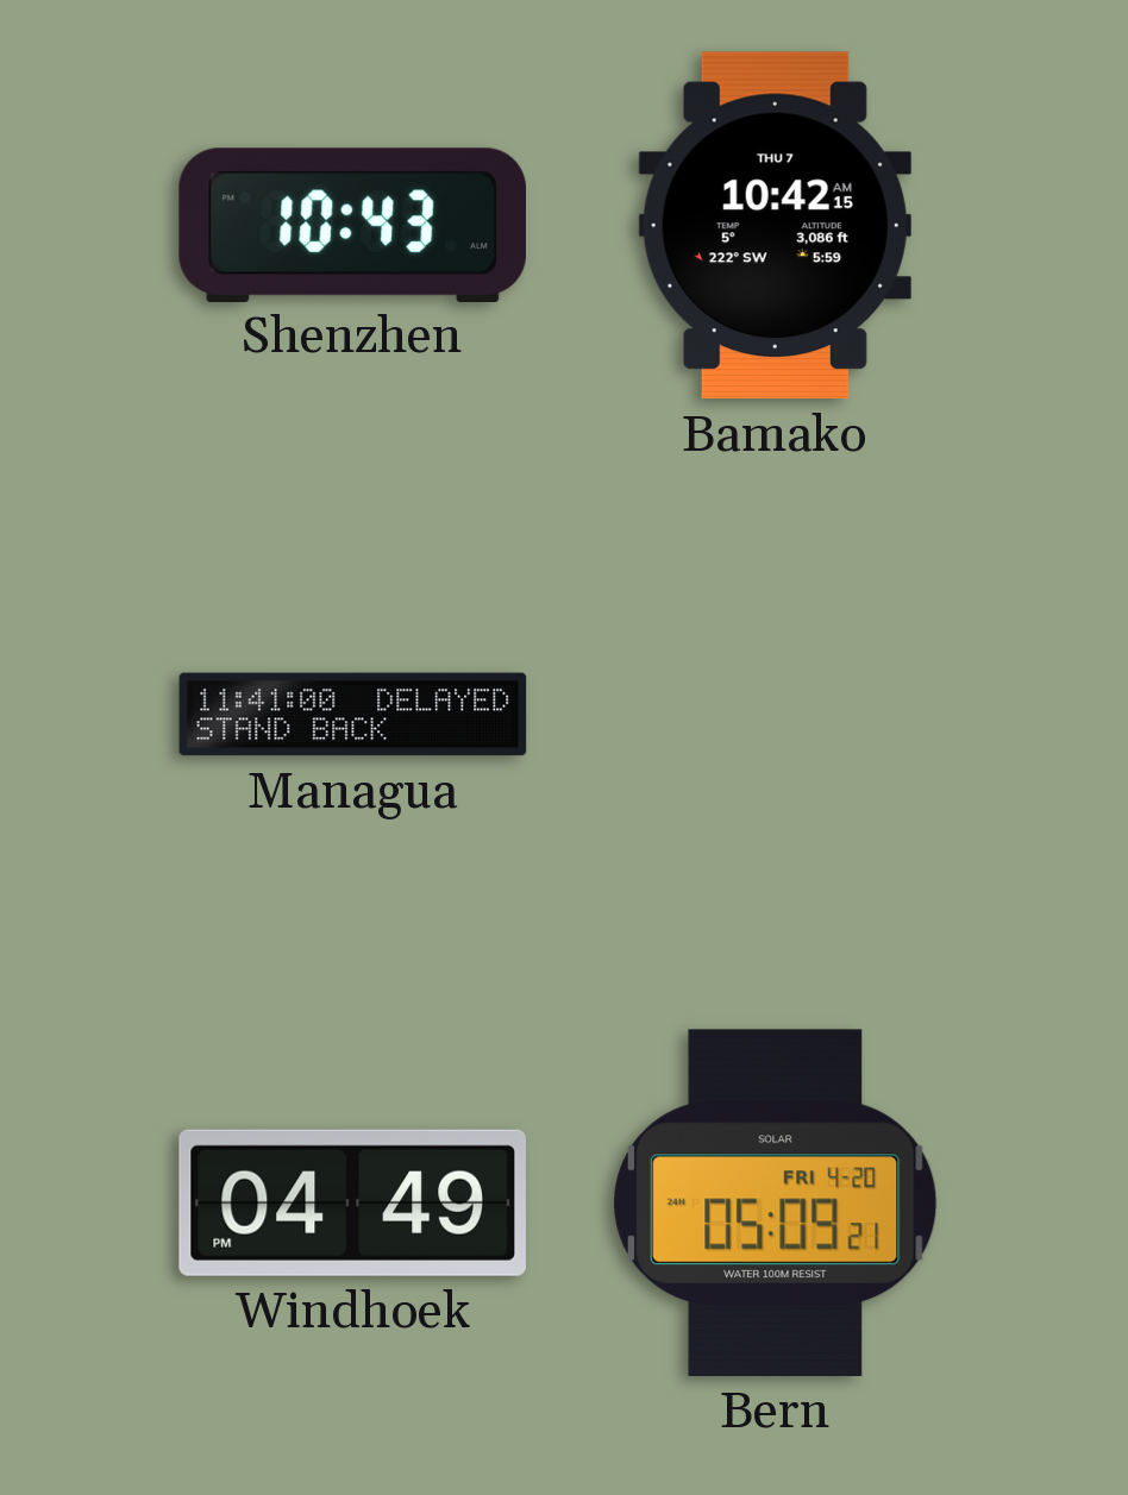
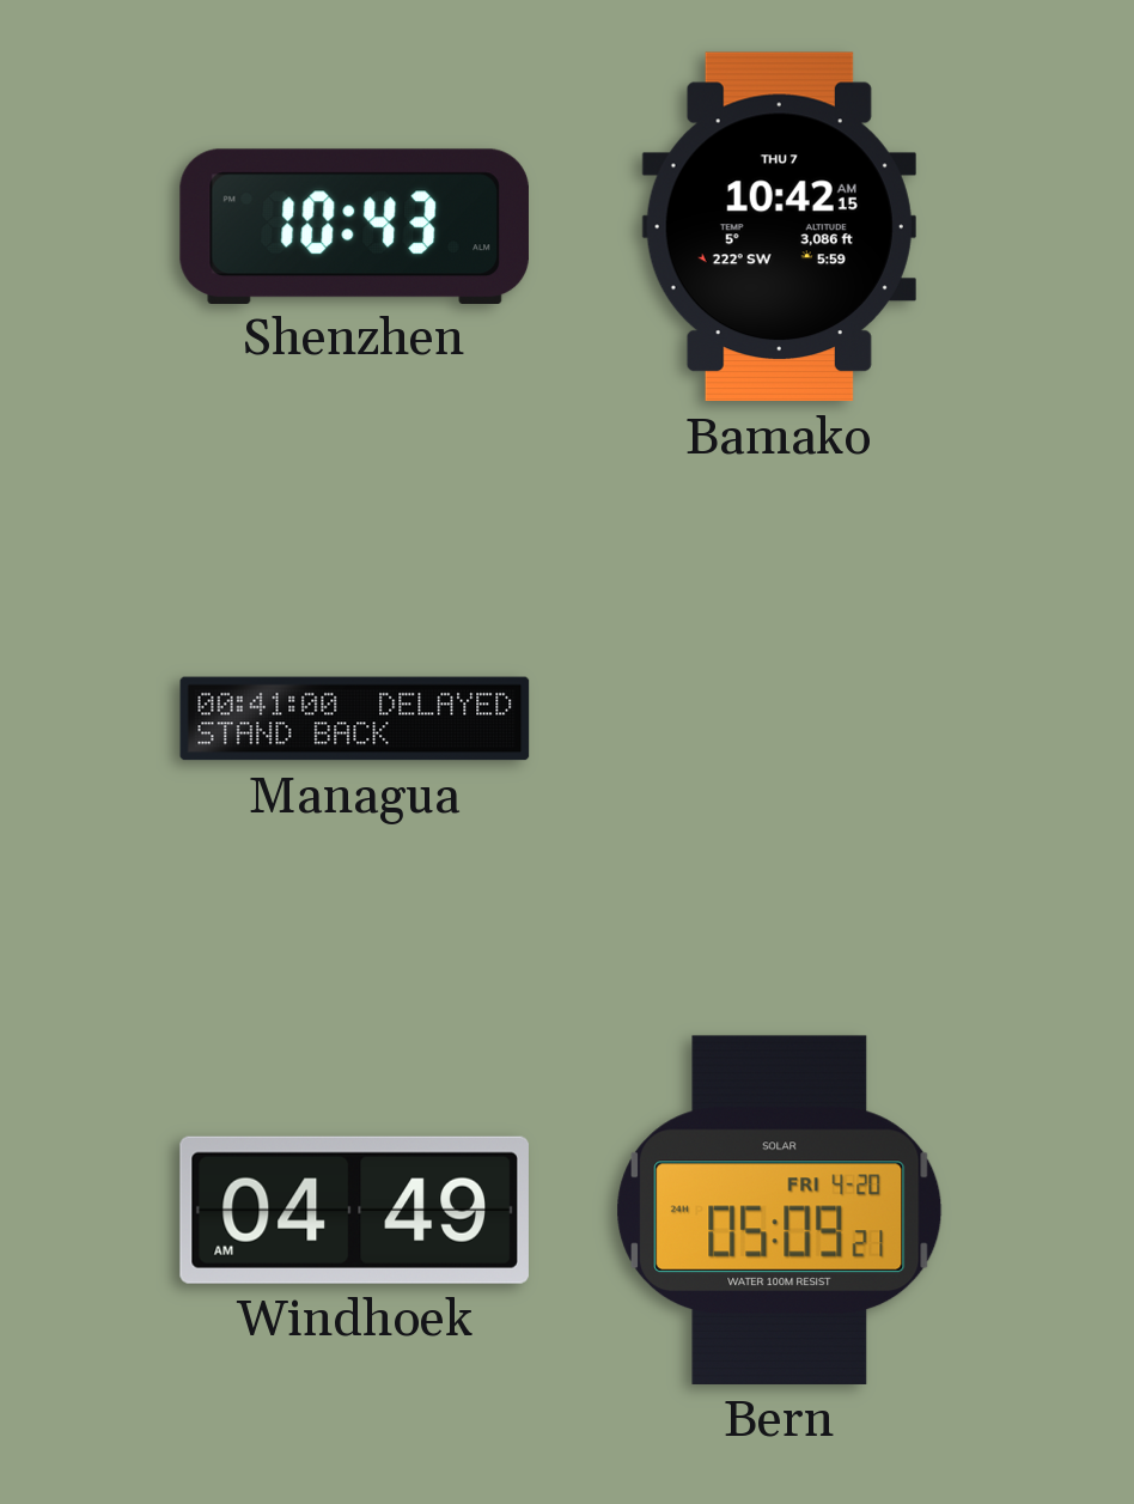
Managua: 11:41 -> 00:41 (355, 719)
Windhoek: 04:49 PM -> 04:49 AM (354, 1210)
